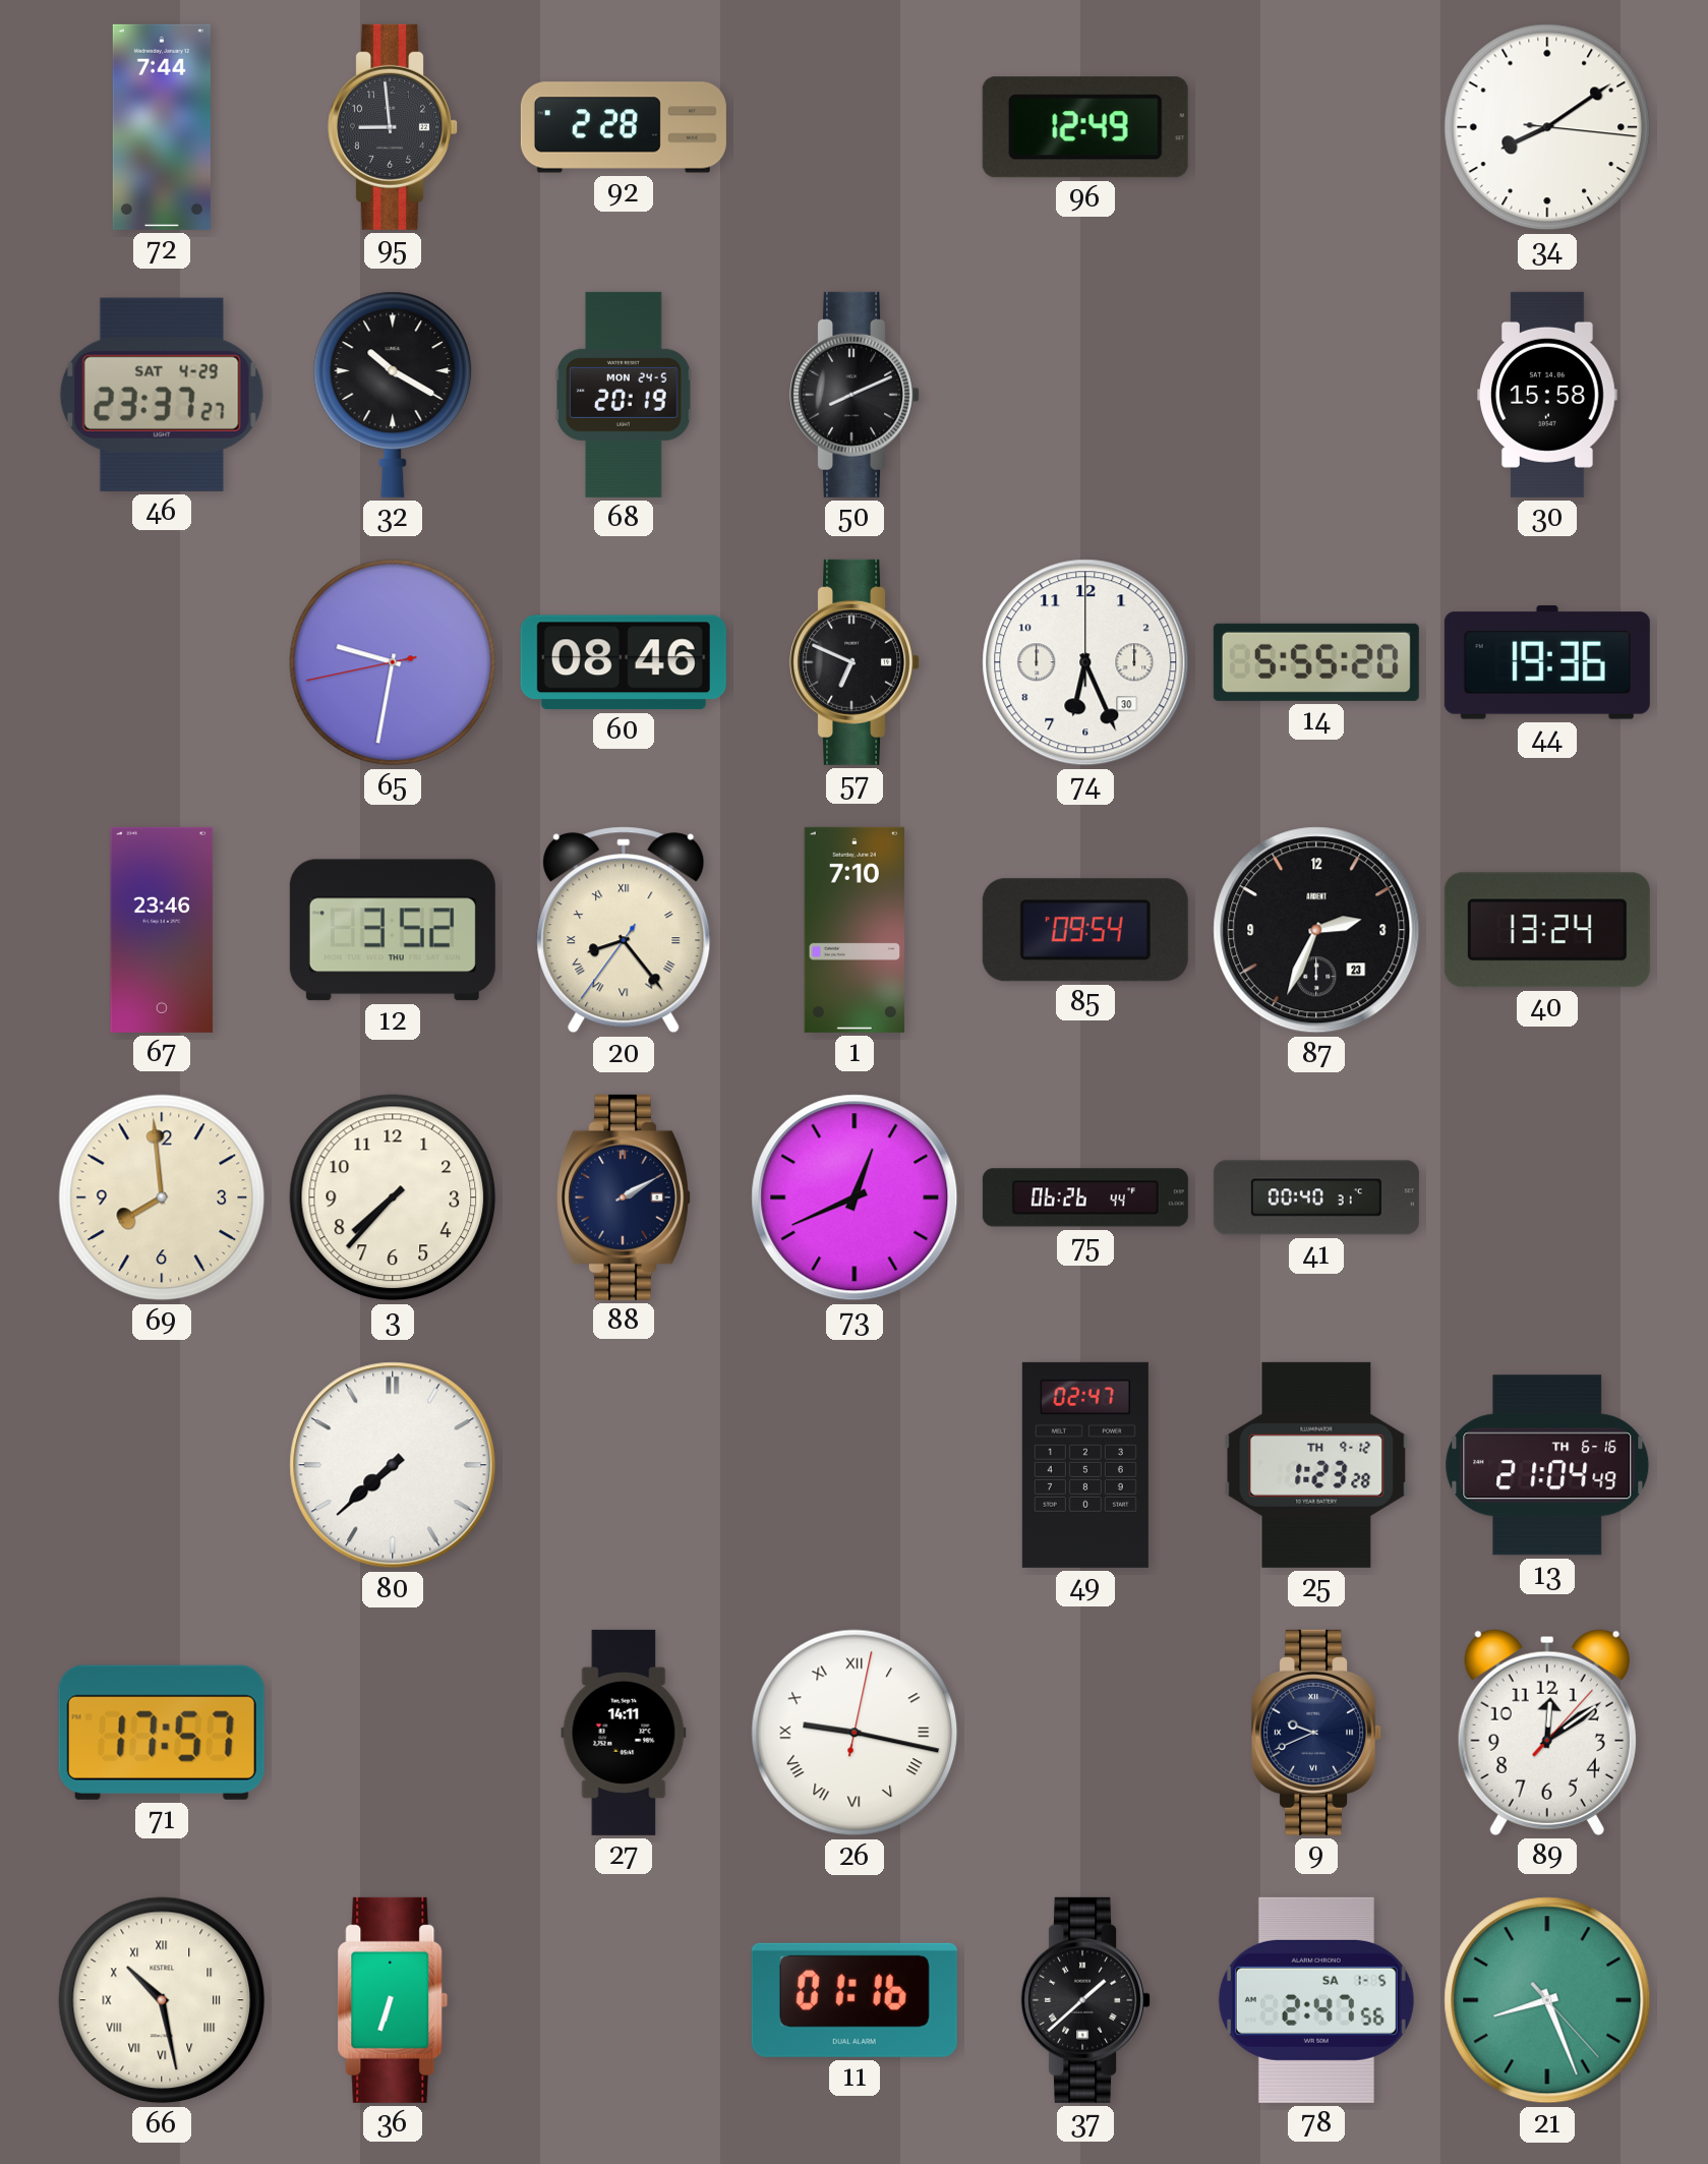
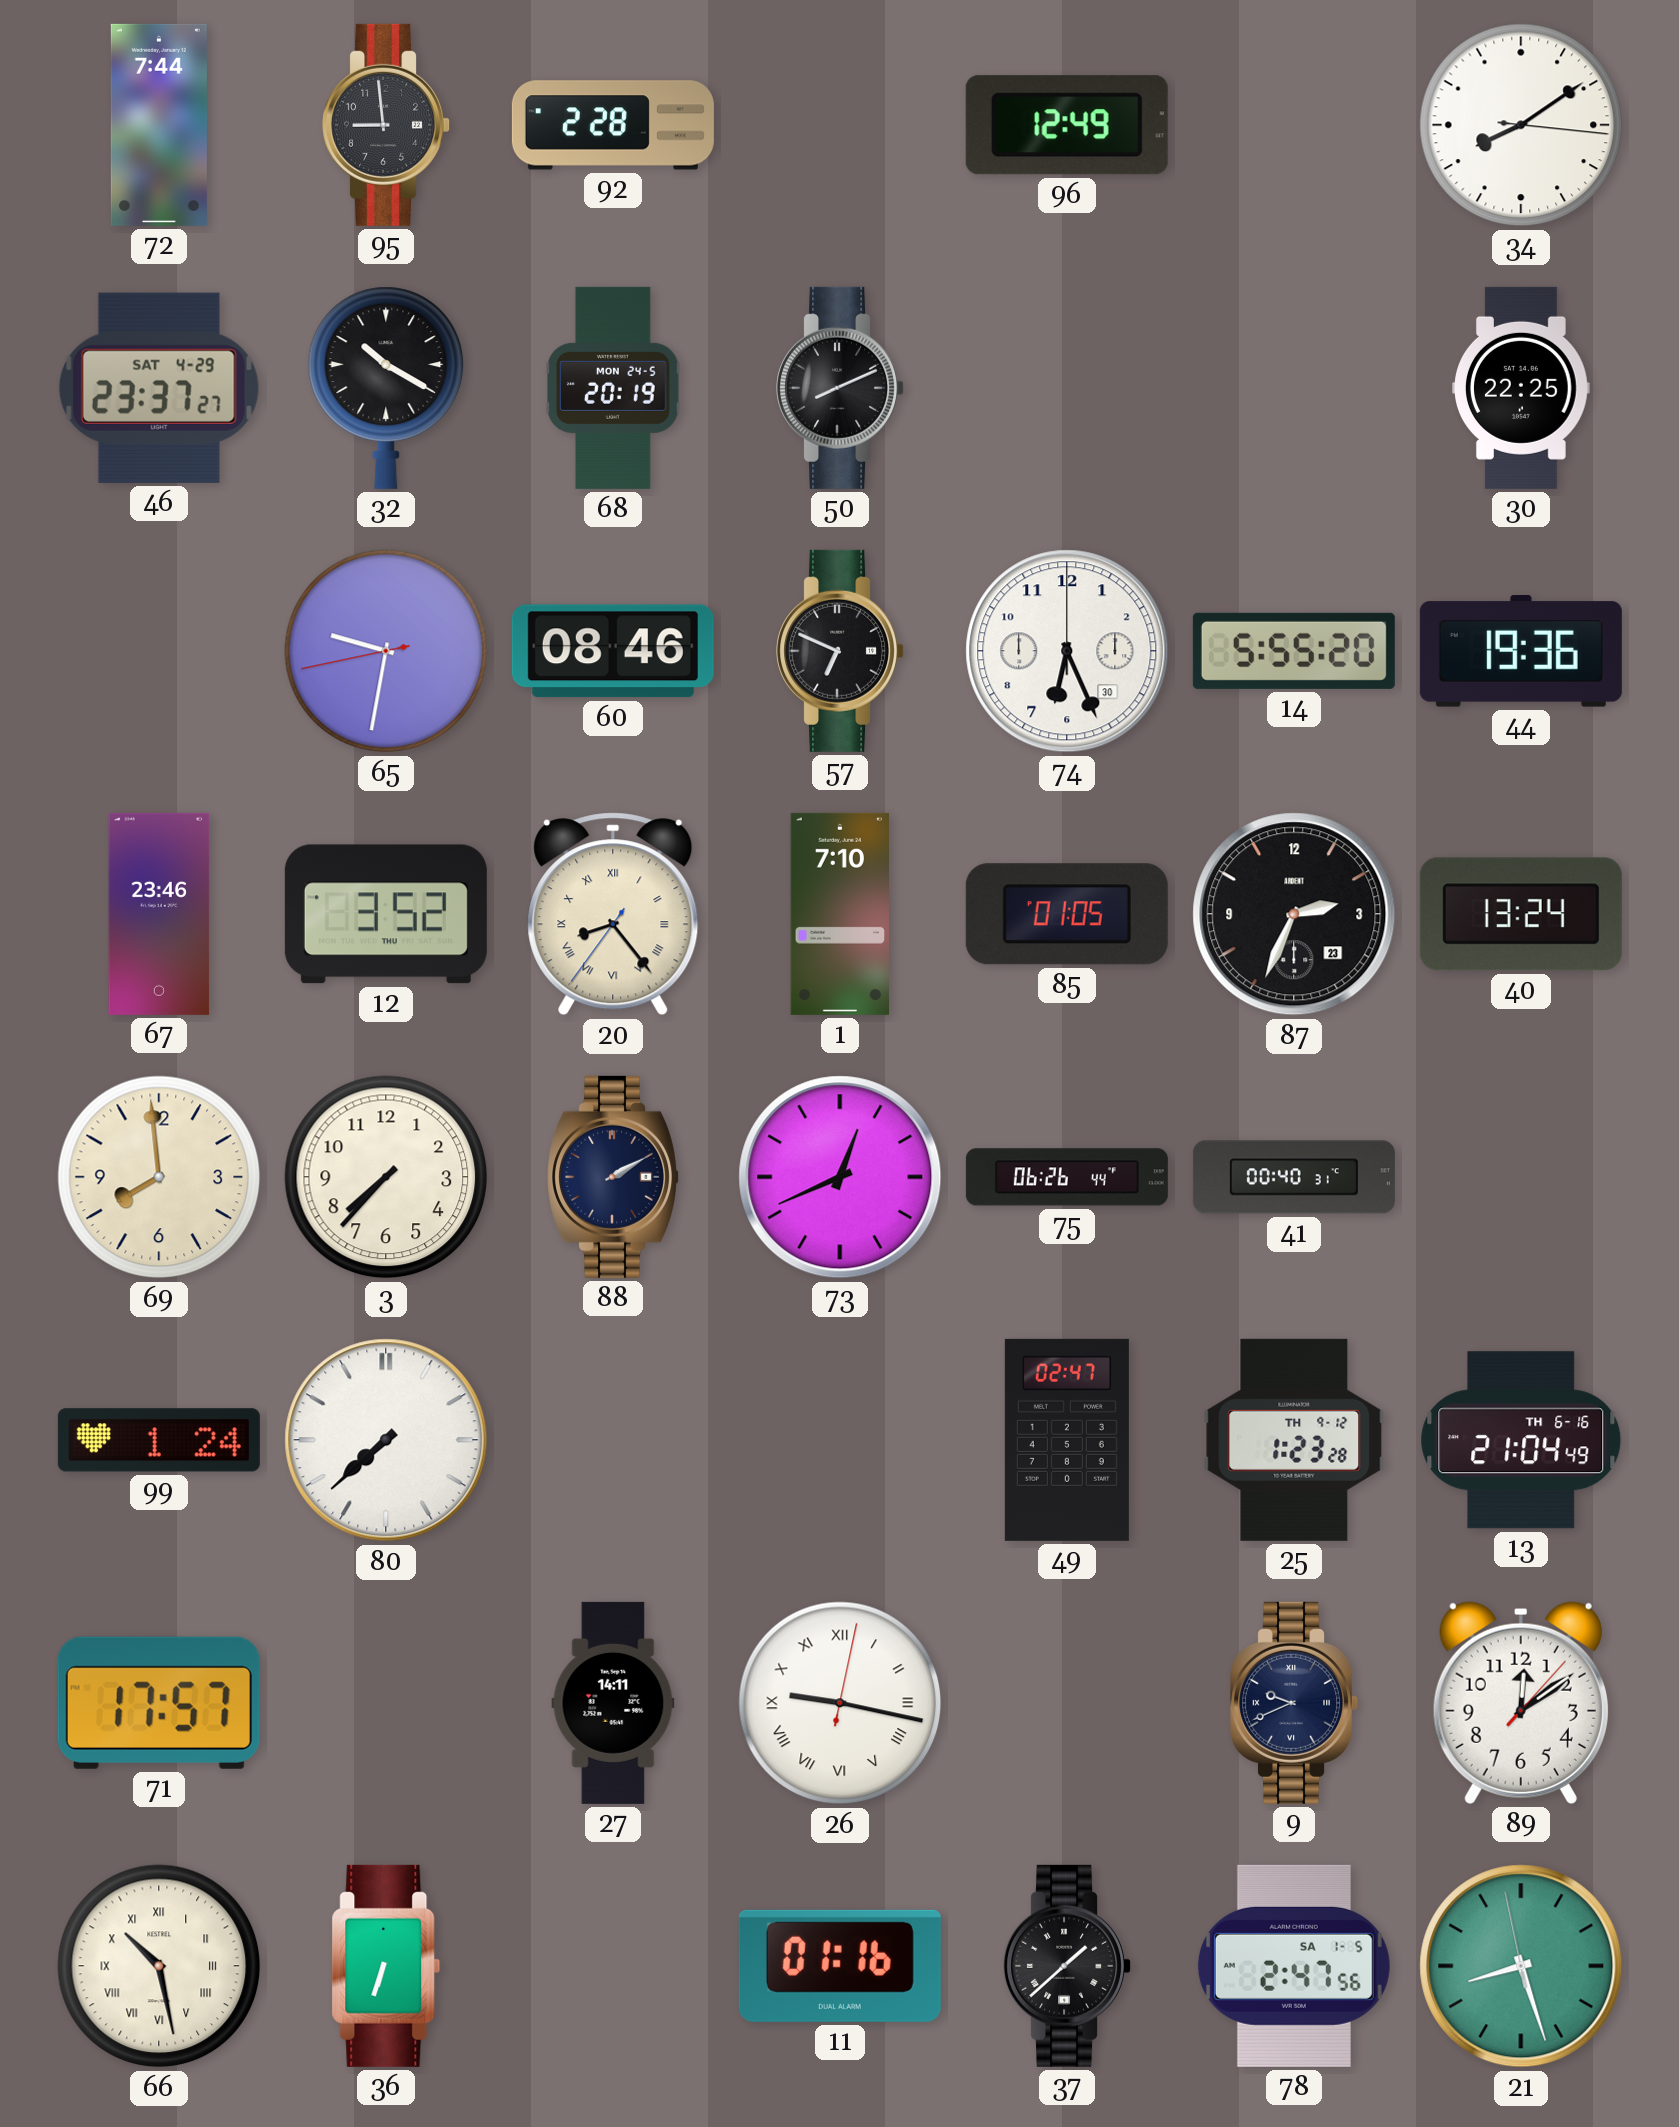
30: 15:58 -> 22:25 (1522, 388)
85: 09:54 -> 01:05 (1067, 914)
99: none -> 1:24 (159, 1440)
21: 8:26:23 -> 8:26:58 (1521, 1966)
